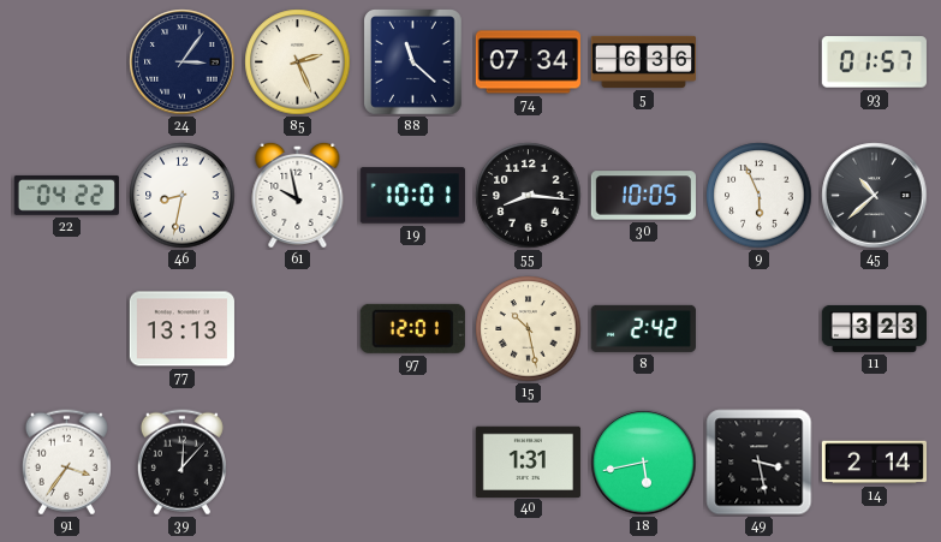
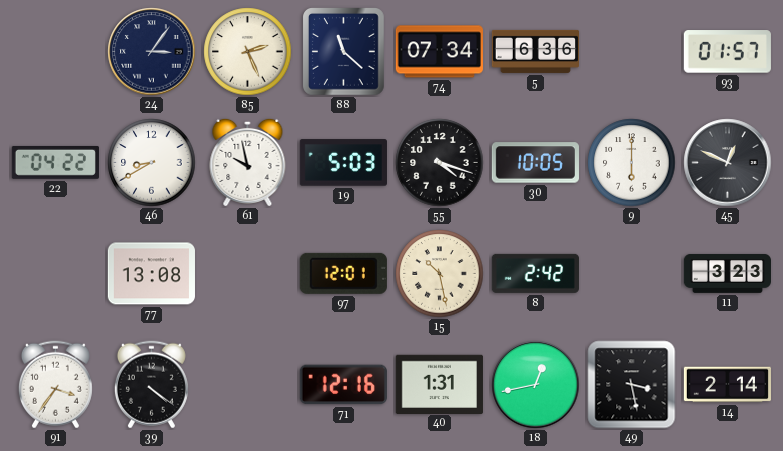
46: 8:32 -> 8:40 (152, 163)
19: 10:01 -> 5:03 (343, 163)
55: 8:16 -> 4:18 (440, 163)
9: 5:56 -> 6:00 (632, 163)
45: 10:38 -> 12:49 (728, 163)
77: 13:13 -> 13:08 (151, 274)
39: 12:07 -> 4:21 (151, 385)
71: none -> 12:16 (343, 385)
18: 5:43 -> 12:43 (536, 385)
